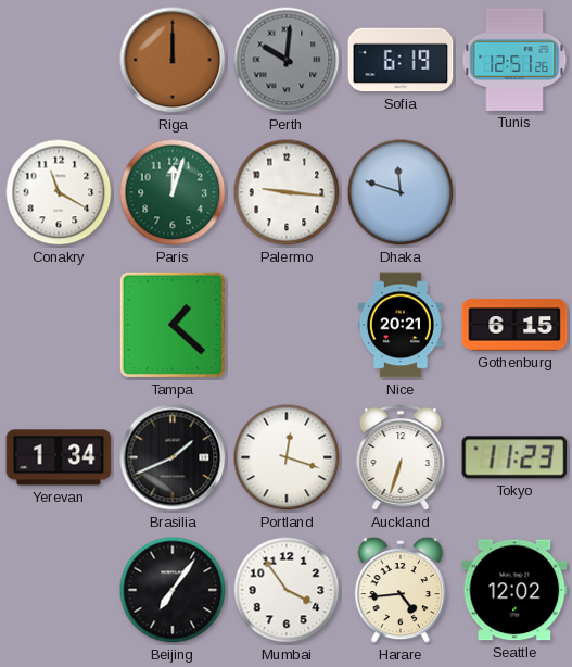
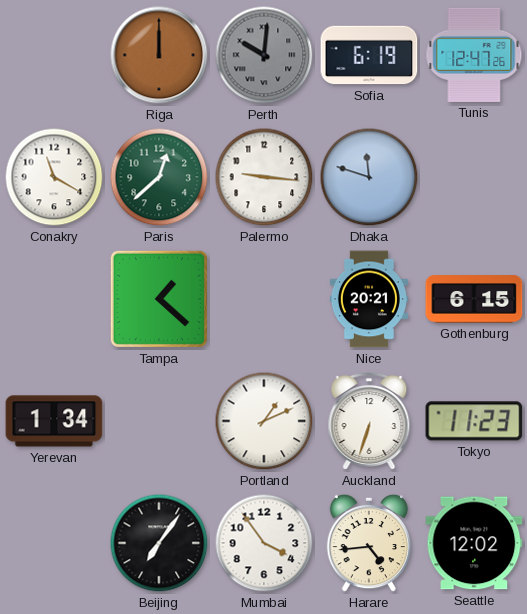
Tunis: 12:51 -> 12:47 (474, 55)
Paris: 12:03 -> 12:38 (159, 177)
Brasilia: 1:41 -> none (173, 457)
Portland: 12:18 -> 1:11 (264, 421)
